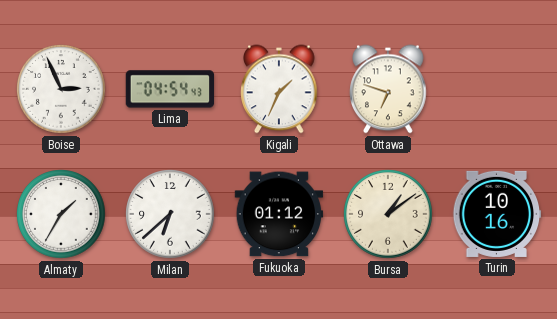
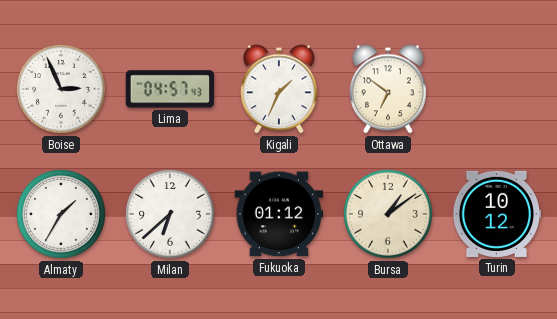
Lima: 04:54 -> 04:57 (170, 89)
Ottawa: 6:48 -> 6:51 (388, 89)
Turin: 10:16 -> 10:12 (497, 214)
